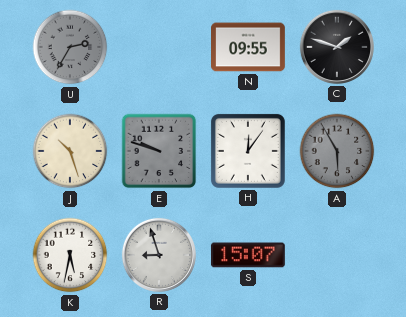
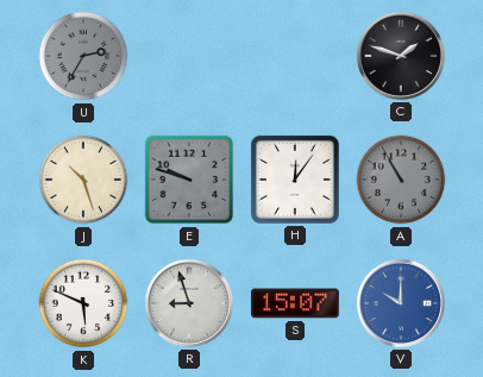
N: 09:55 -> none (249, 47)
A: 5:55 -> 10:55 (401, 180)
K: 5:32 -> 5:49 (83, 303)
V: none -> 10:00 (401, 303)
